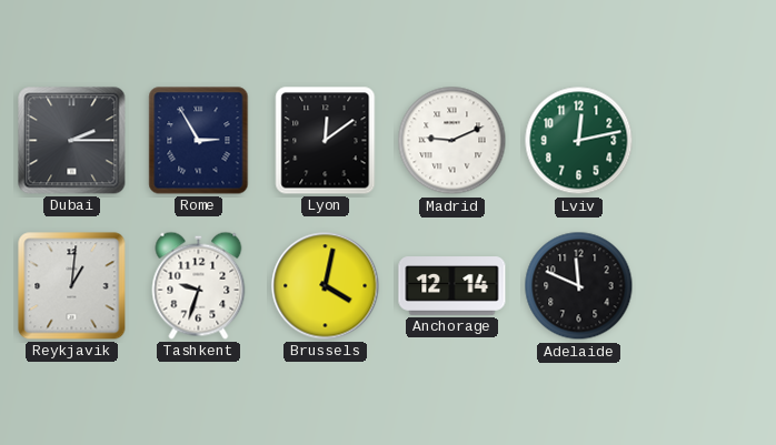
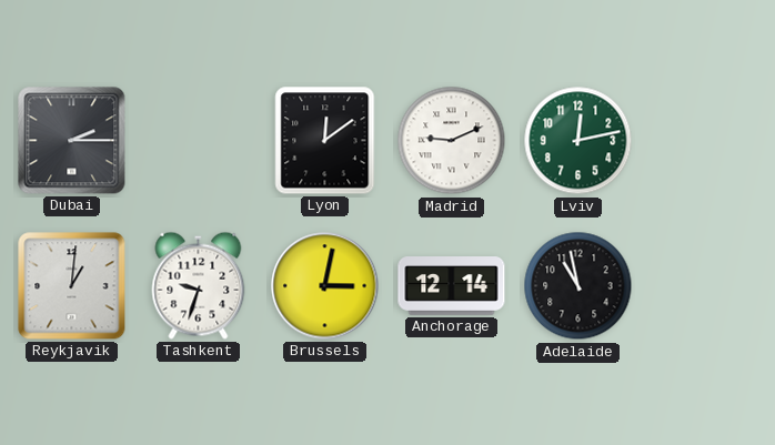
Rome: 2:55 -> none (199, 141)
Brussels: 4:02 -> 3:02 (325, 286)
Adelaide: 11:49 -> 10:58 (578, 286)
